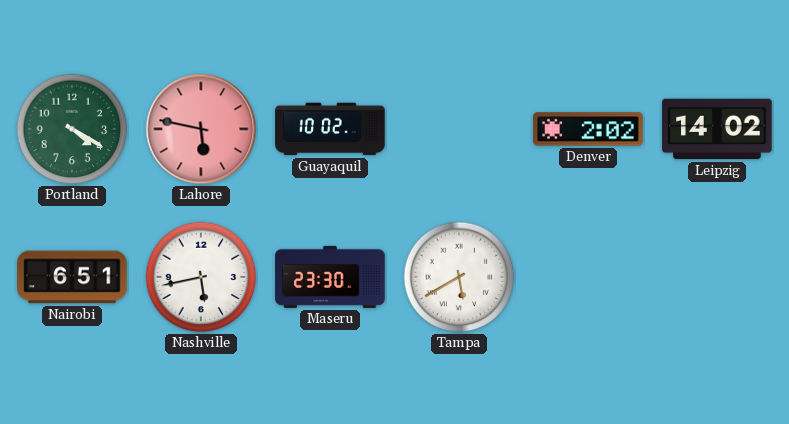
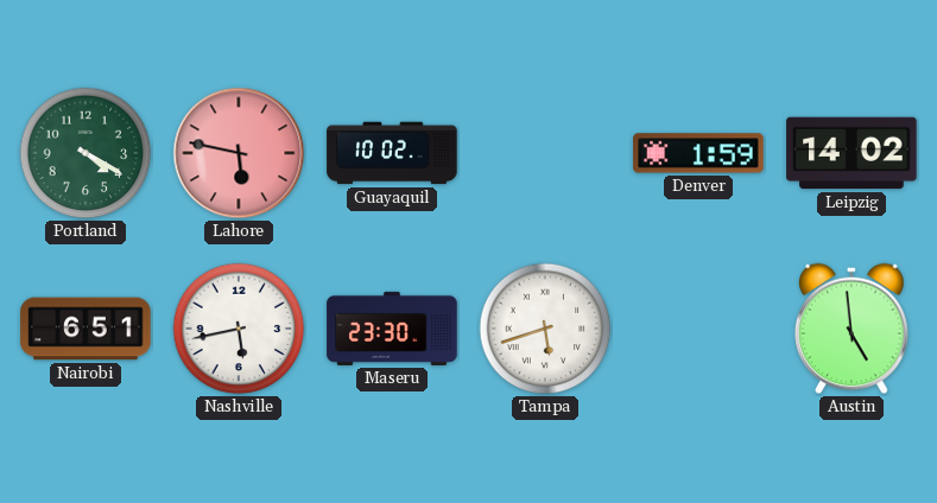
Denver: 2:02 -> 1:59 (698, 153)
Tampa: 5:40 -> 5:42 (545, 329)
Austin: none -> 4:59 (853, 329)
